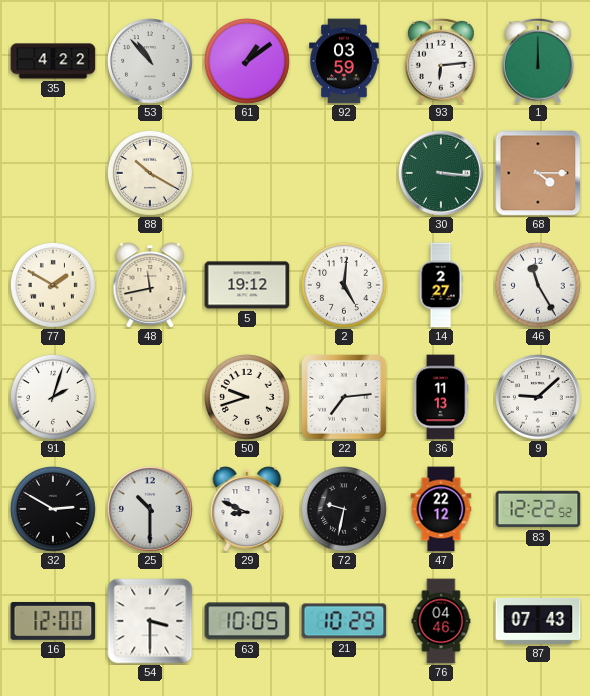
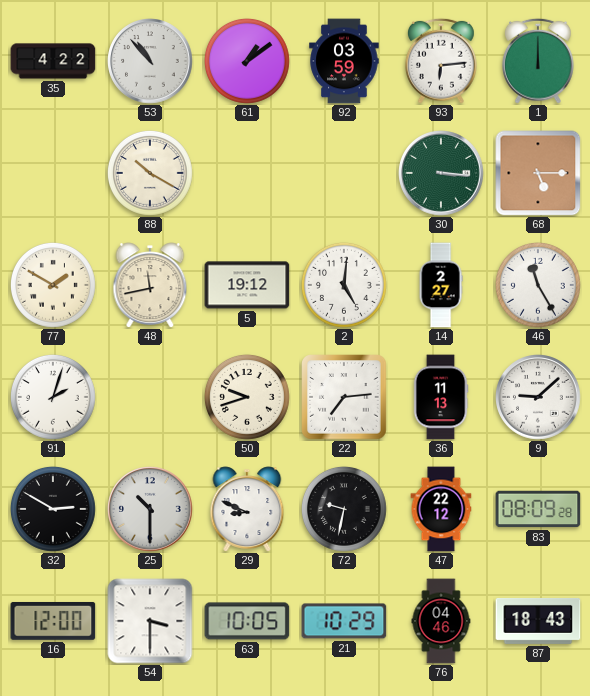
68: 4:15 -> 5:15 (538, 173)
83: 12:22 -> 08:09 (538, 509)
87: 07:43 -> 18:43 (538, 621)
